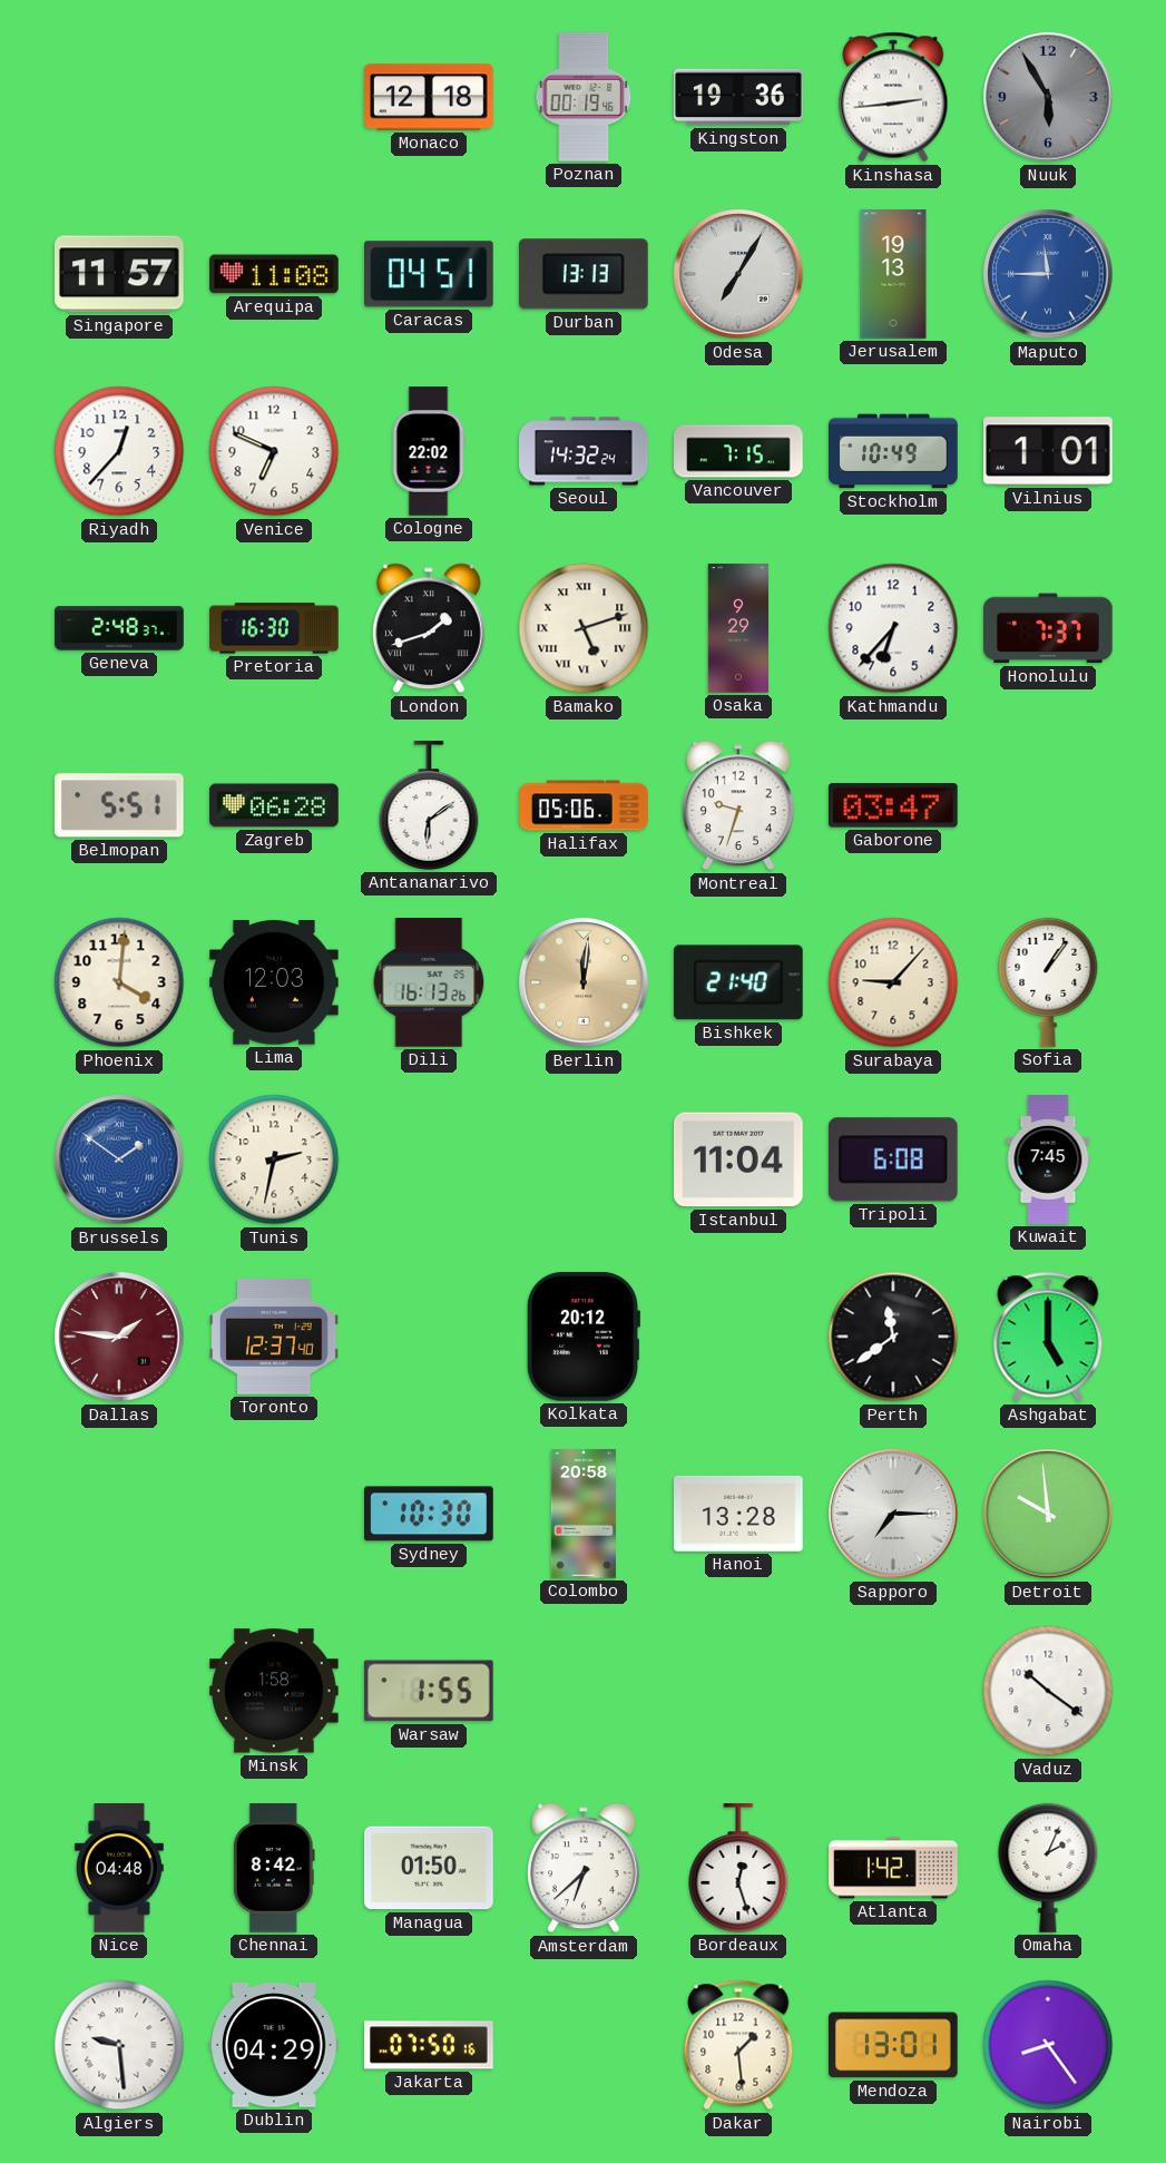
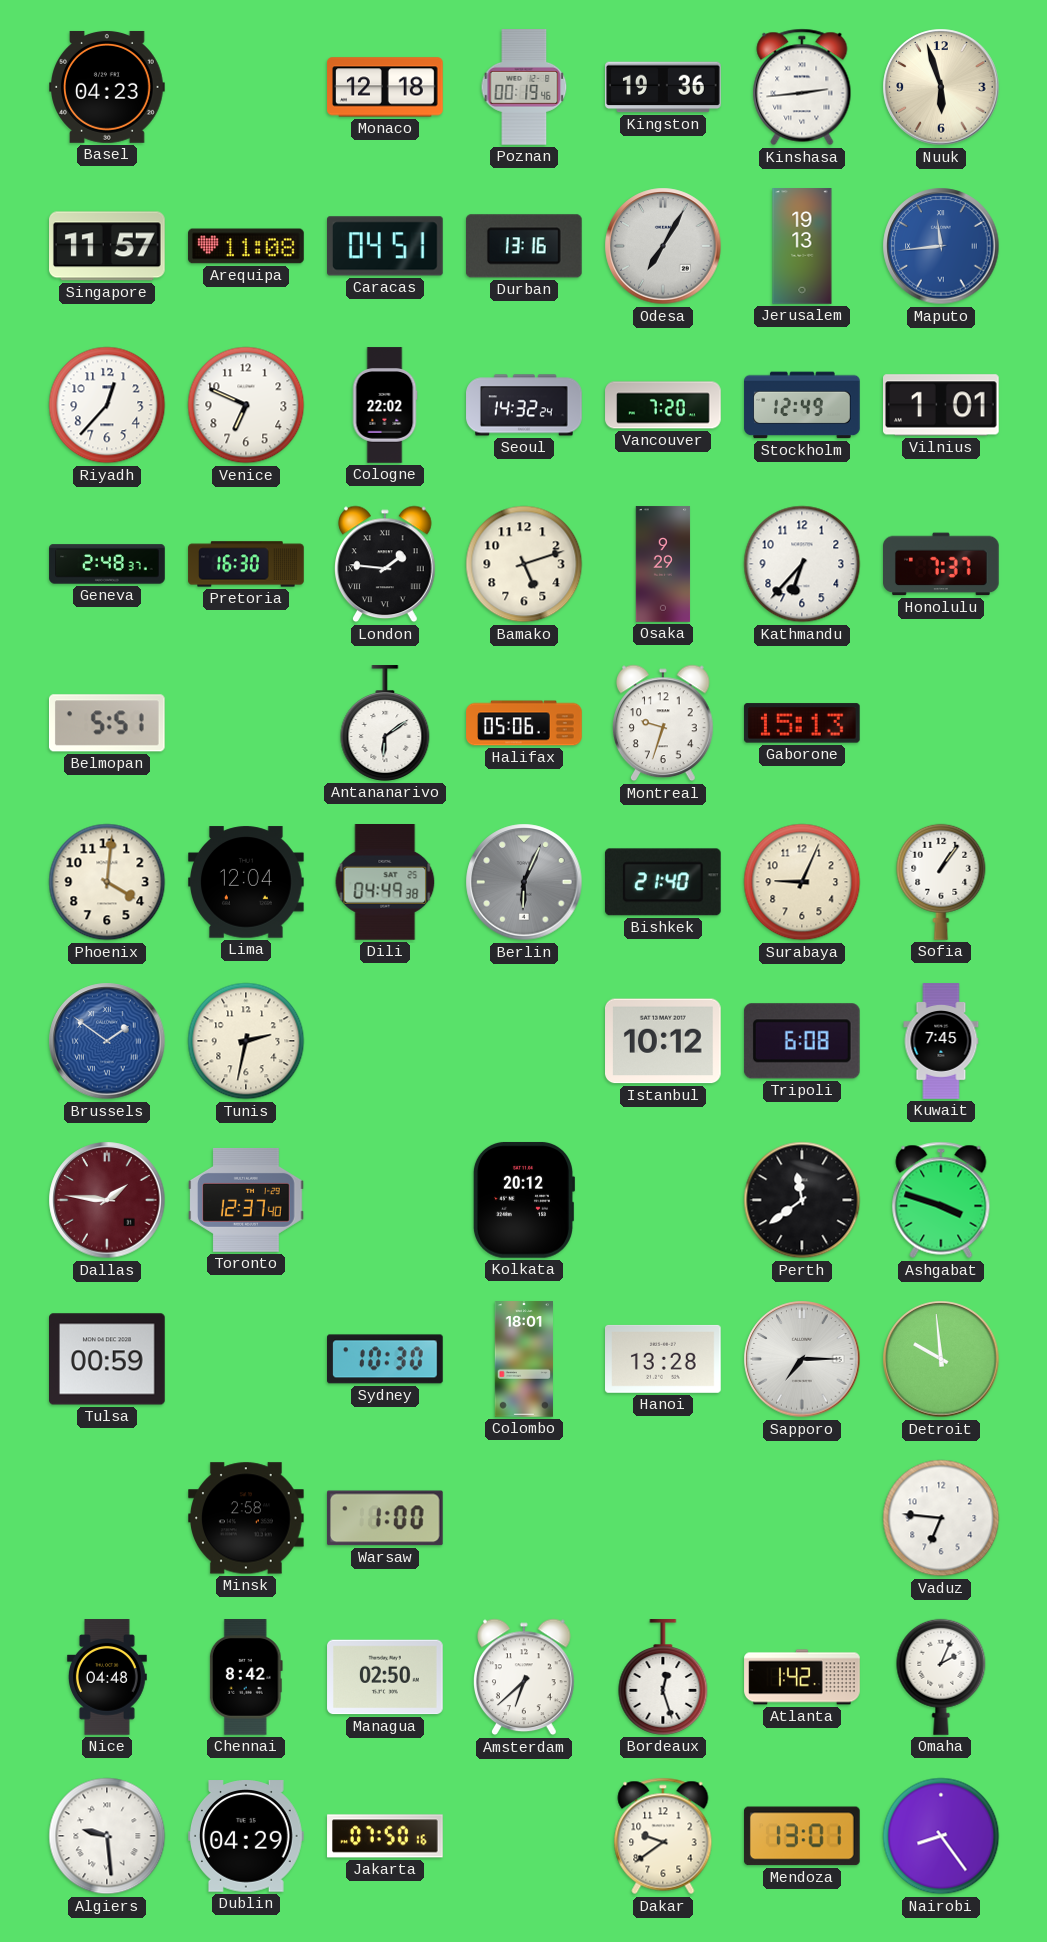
Basel: none -> 04:23 (107, 87)
Nuuk: 5:55 -> 5:57 (941, 87)
Nuuk dial: grey -> cream (941, 87)
Durban: 13:13 -> 13:16 (524, 246)
Maputo: 11:45 -> 11:44 (941, 246)
Vancouver: 7:15 -> 7:20 (663, 405)
Stockholm: 10:49 -> 12:49 (802, 405)
London: 1:42 -> 1:46 (386, 564)
Bamako numerals: Roman -> Arabic (524, 564)
Zagreb: 06:28 -> none (274, 805)
Gaborone: 03:47 -> 15:13 (802, 723)
Lima: 12:03 -> 12:04 (247, 882)
Dili: 16:13 -> 04:49 (385, 883)
Berlin: 12:01 -> 6:04 (524, 882)
Berlin dial: champagne -> grey (524, 882)
Surabaya: 9:07 -> 9:04 (802, 882)
Istanbul: 11:04 -> 10:12 (664, 1041)
Ashgabat: 5:00 -> 3:48 (941, 1200)
Tulsa: none -> 00:59 (108, 1359)
Colombo: 20:58 -> 18:01 (524, 1359)
Minsk: 1:58 -> 2:58 (247, 1518)
Warsaw: 1:55 -> 1:00 (385, 1518)
Vaduz: 10:21 -> 6:46 (941, 1518)
Managua: 01:50 -> 02:50 (385, 1677)
Dakar: 1:29 -> 9:39 (663, 1836)
